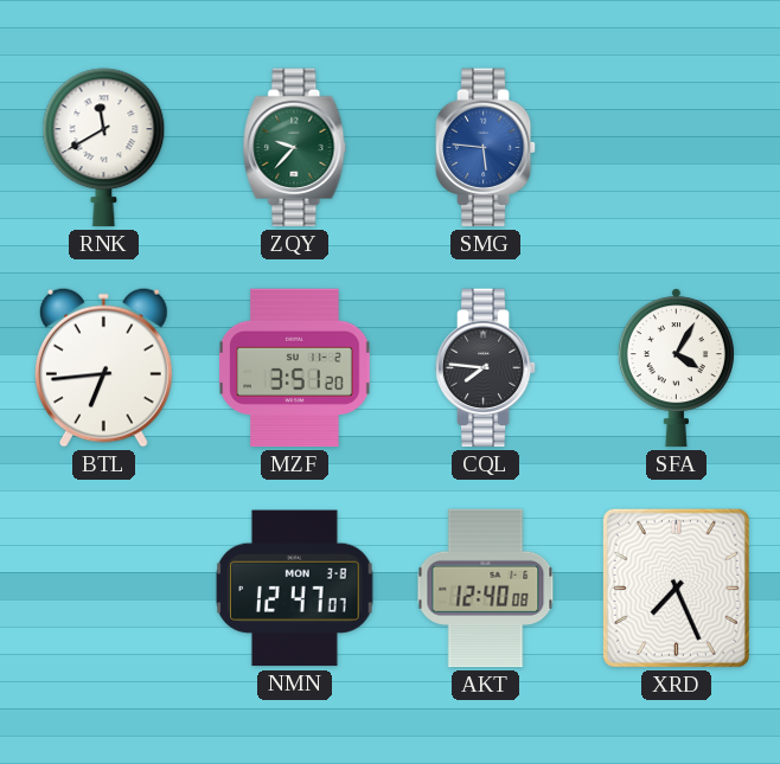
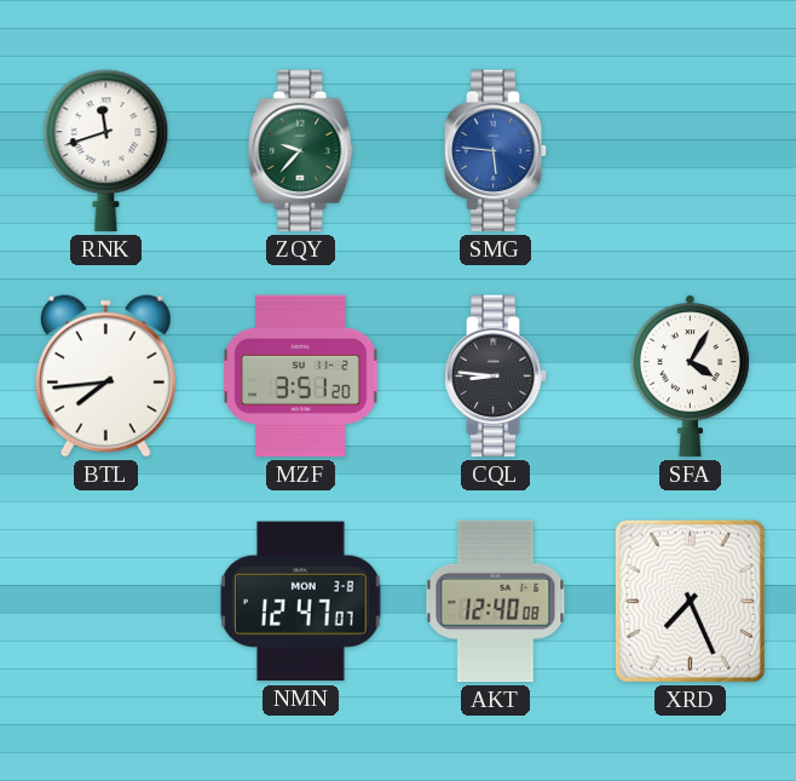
RNK: 11:40 -> 11:42 (106, 151)
BTL: 6:44 -> 7:44 (105, 375)
CQL: 7:46 -> 8:46 (496, 377)
